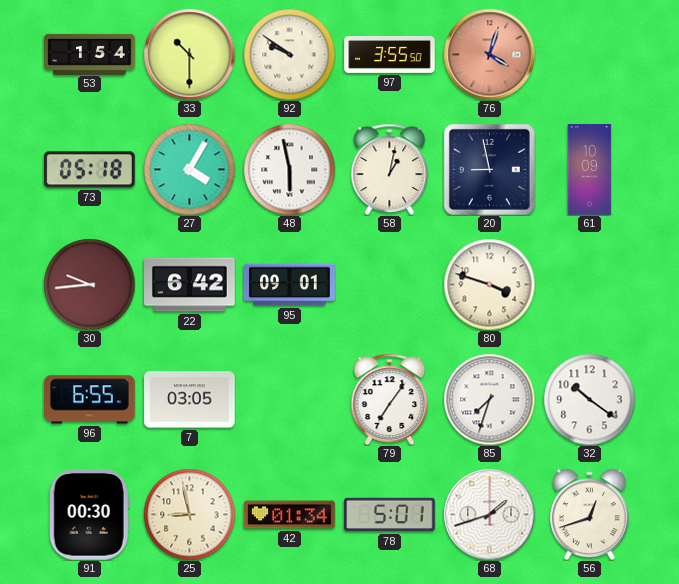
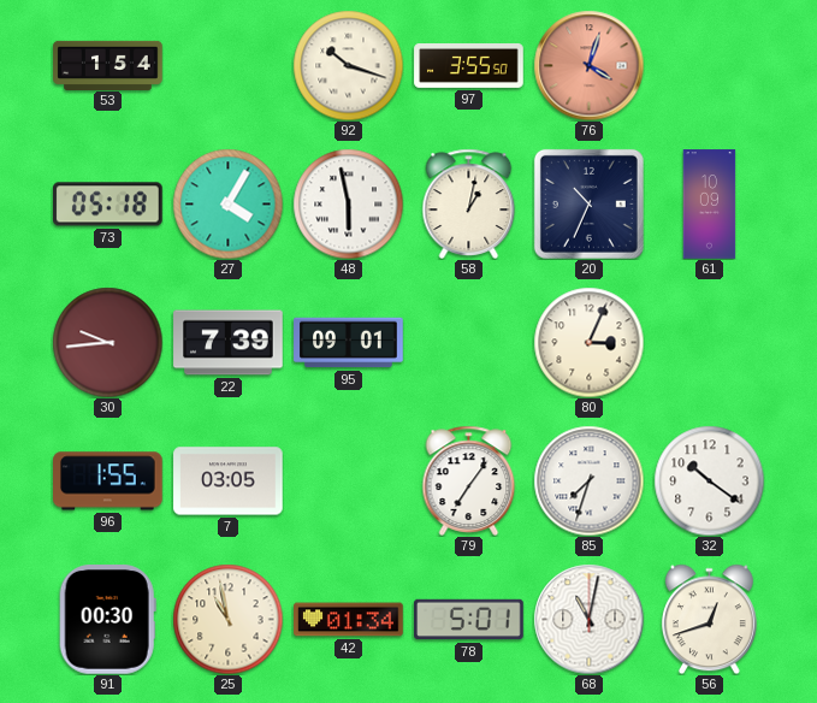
33: 10:30 -> none (189, 54)
92: 9:51 -> 10:18 (348, 65)
20: 8:58 -> 10:34 (588, 203)
22: 6:42 -> 7:39 (229, 343)
80: 3:48 -> 3:04 (588, 342)
96: 6:55 -> 1:55 (108, 482)
25: 8:58 -> 10:58 (227, 619)
68: 1:42 -> 11:02 (588, 619)
